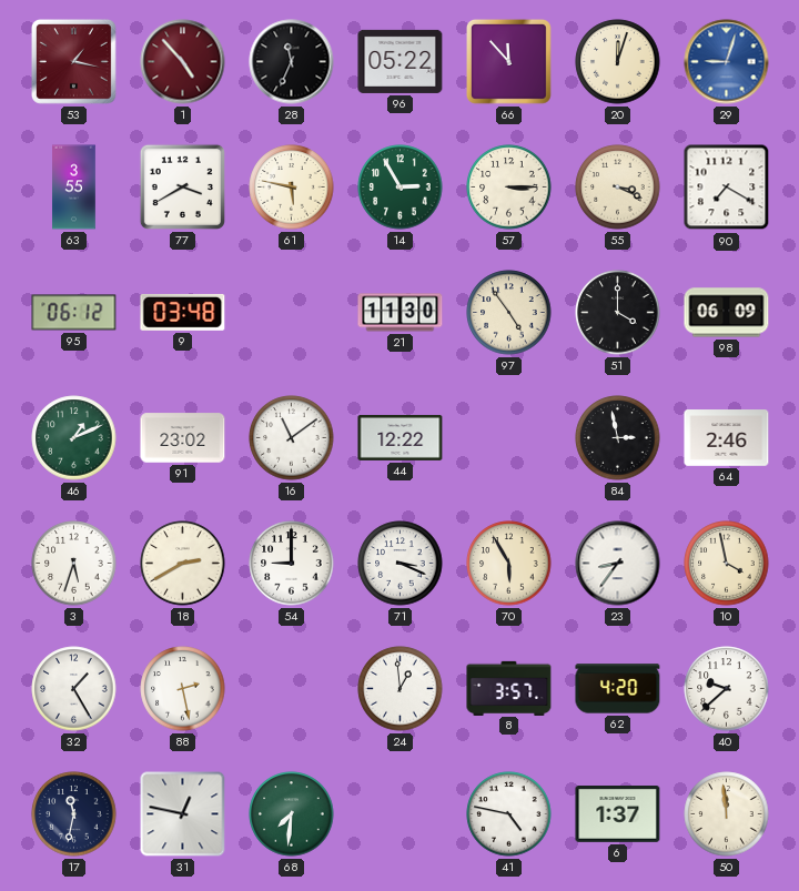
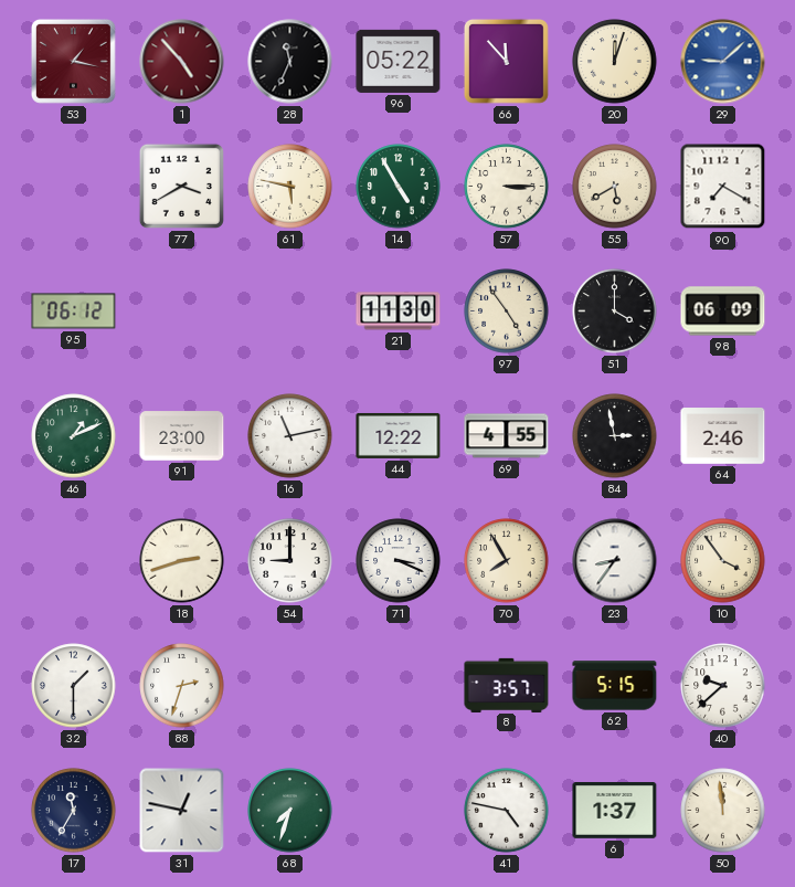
29: 9:03 -> 9:08 (723, 62)
63: 3:55 -> none (74, 188)
14: 2:55 -> 4:55 (399, 187)
55: 3:19 -> 5:40 (615, 187)
9: 03:48 -> none (183, 312)
91: 23:02 -> 23:00 (182, 436)
16: 11:09 -> 11:13 (290, 436)
69: none -> 4:55 (507, 436)
3: 5:33 -> none (74, 564)
18: 2:40 -> 2:42 (182, 561)
70: 5:55 -> 7:55 (507, 561)
10: 3:58 -> 3:54 (723, 561)
32: 1:25 -> 1:30 (74, 686)
88: 2:28 -> 2:33 (182, 686)
24: 12:59 -> none (401, 689)
62: 4:20 -> 5:15 (615, 686)
17: 11:32 -> 11:35 (74, 811)
68: 7:31 -> 7:33 (290, 811)
